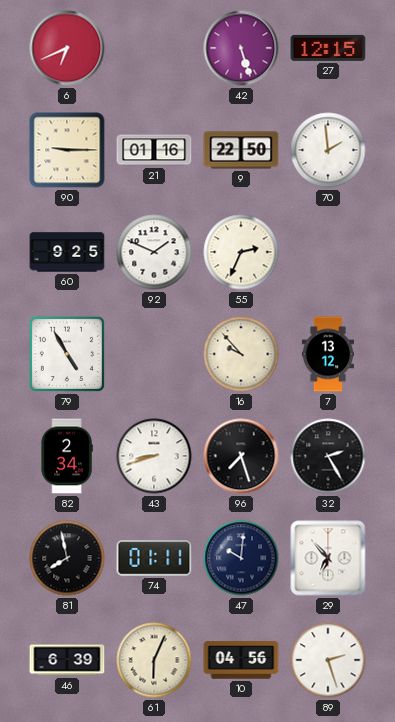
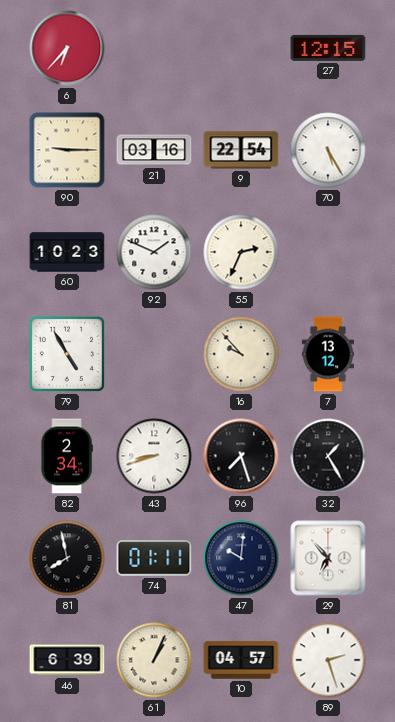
6: 6:41 -> 6:37 (67, 48)
42: 5:27 -> none (241, 48)
21: 01:16 -> 03:16 (154, 150)
9: 22:50 -> 22:54 (241, 150)
70: 1:59 -> 5:25 (328, 150)
60: 9:25 -> 10:23 (67, 252)
32: 2:25 -> 1:25 (328, 456)
61: 6:04 -> 1:04 (154, 660)
10: 04:56 -> 04:57 (241, 660)
